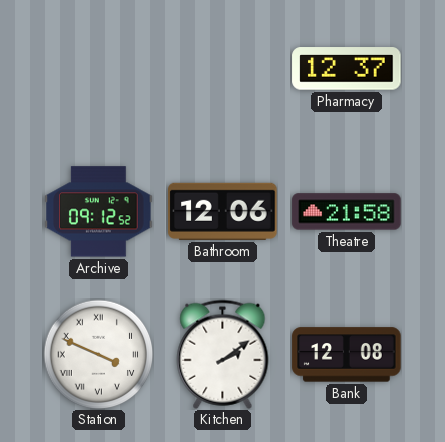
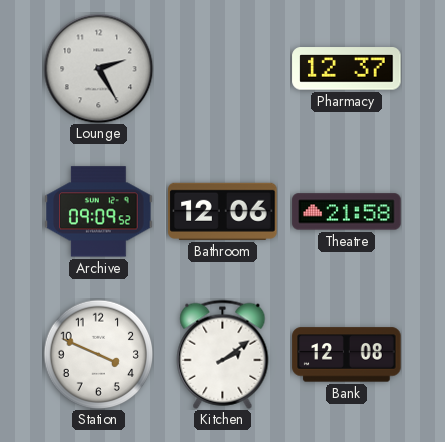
Lounge: none -> 2:25 (98, 68)
Archive: 09:12 -> 09:09 (99, 212)
Station numerals: Roman -> Arabic (98, 354)
